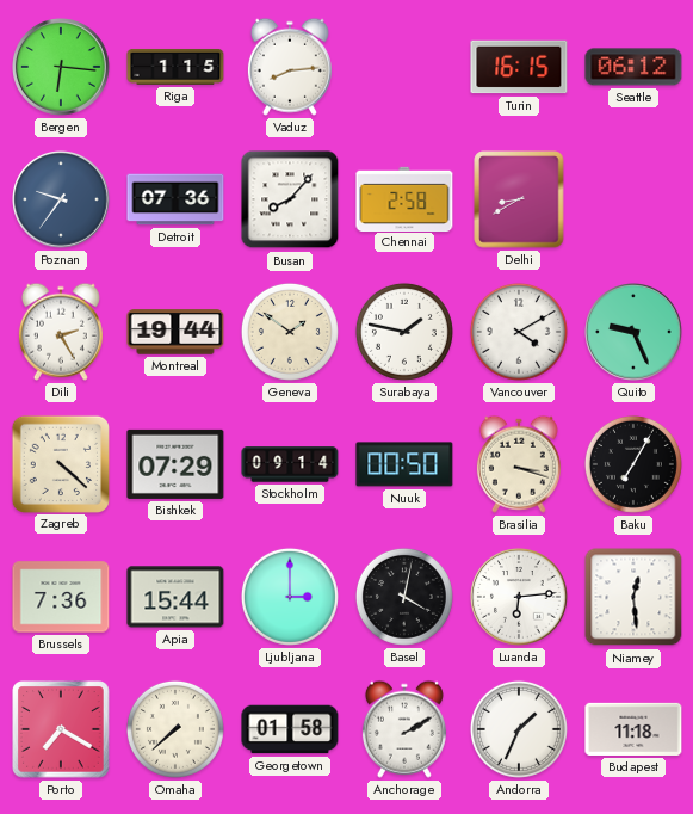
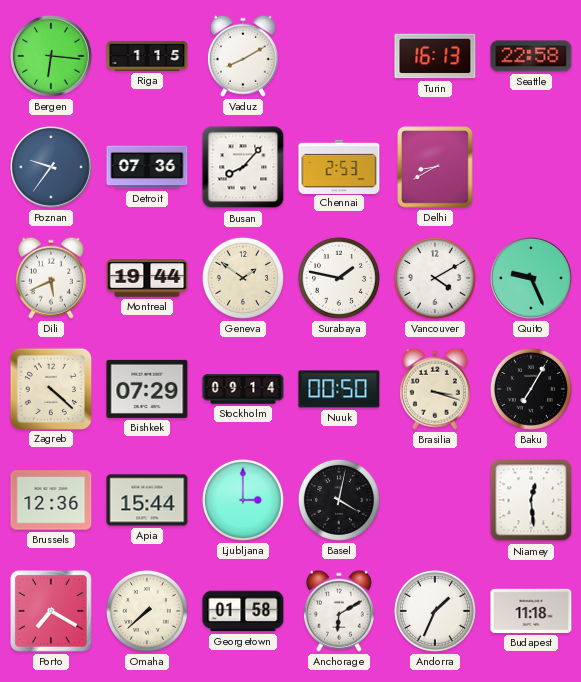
Vaduz: 8:14 -> 8:10 (243, 56)
Turin: 16:15 -> 16:13 (435, 56)
Seattle: 06:12 -> 22:58 (531, 56)
Chennai: 2:58 -> 2:53 (339, 166)
Dili: 2:25 -> 5:41 (51, 278)
Brussels: 7:36 -> 12:36 (51, 500)
Luanda: 6:14 -> none (519, 597)
Anchorage: 2:10 -> 6:10 (339, 611)
